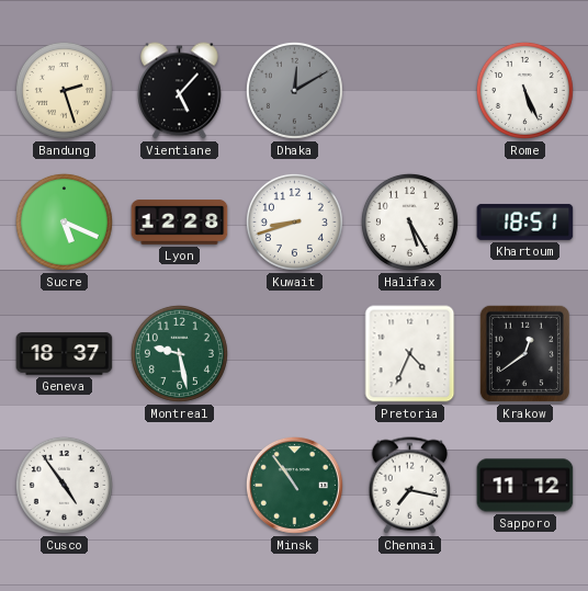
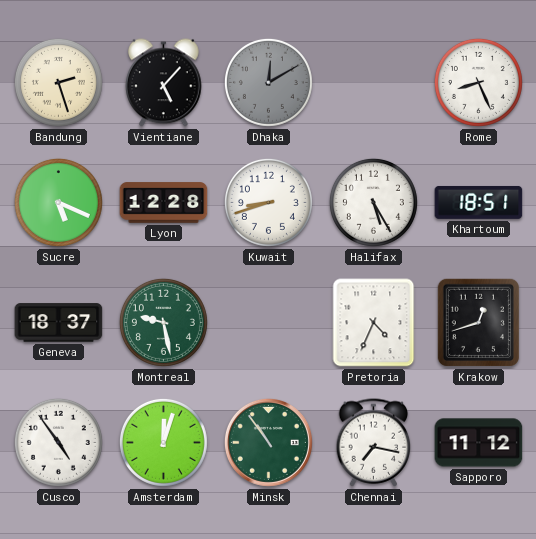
Rome: 5:26 -> 8:26 (478, 82)
Krakow: 12:39 -> 12:42 (478, 322)
Amsterdam: none -> 12:03 (163, 442)
